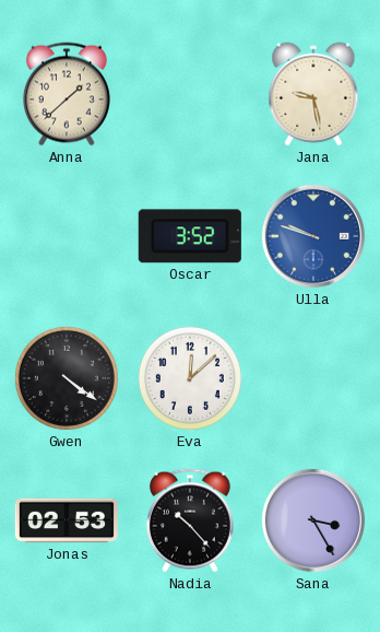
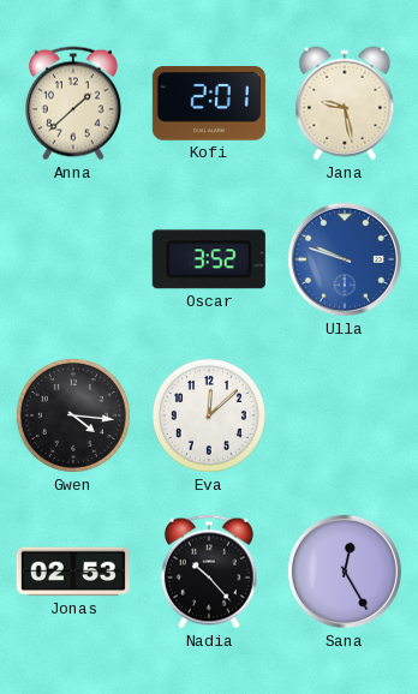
Kofi: none -> 2:01 (209, 103)
Gwen: 4:21 -> 4:16 (73, 415)
Sana: 3:25 -> 12:25 (345, 572)
